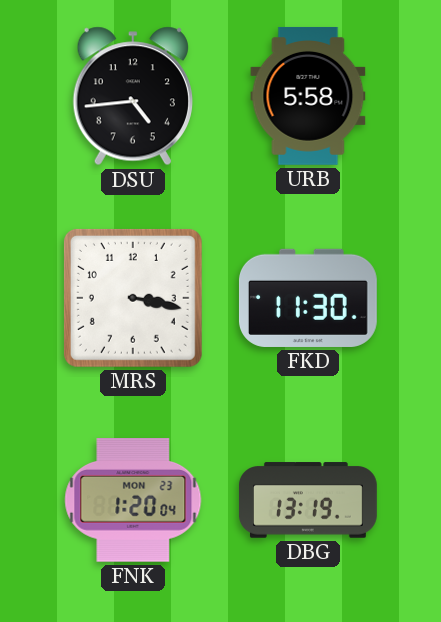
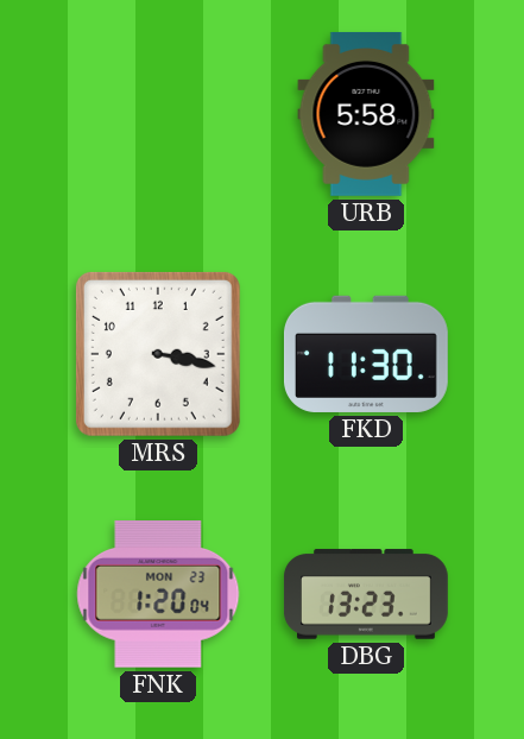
DSU: 4:44 -> none (133, 96)
DBG: 13:19 -> 13:23 (366, 594)
